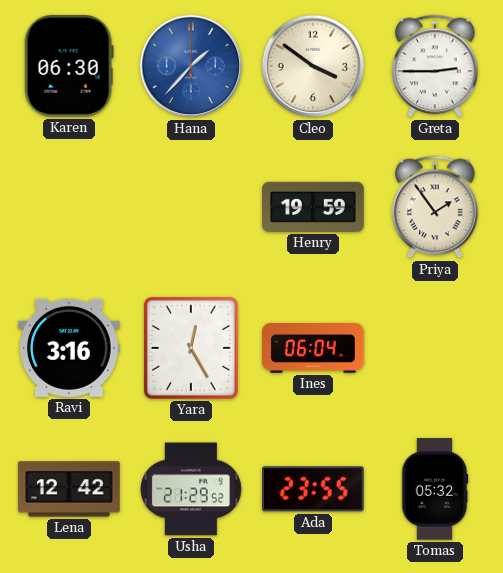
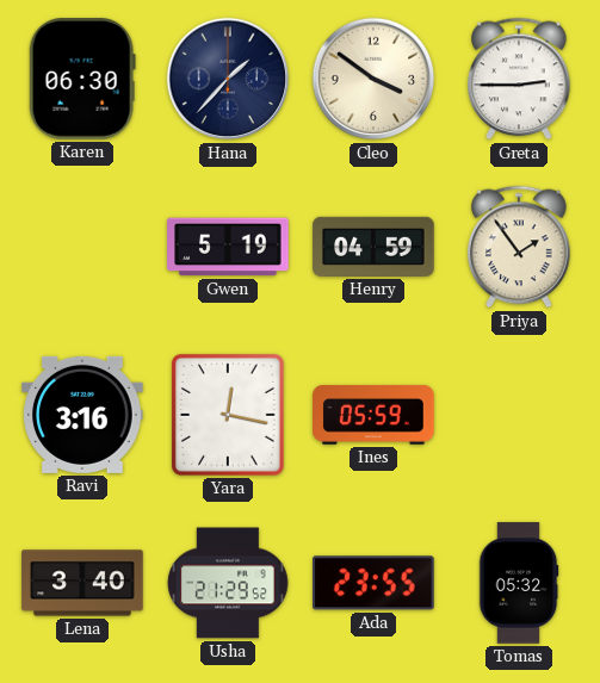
Hana dial: blue -> navy (228, 79)
Gwen: none -> 5:19 (228, 247)
Henry: 19:59 -> 04:59 (373, 247)
Yara: 12:25 -> 12:17 (228, 415)
Ines: 06:04 -> 05:59 (373, 416)
Lena: 12:42 -> 3:40 (82, 583)
